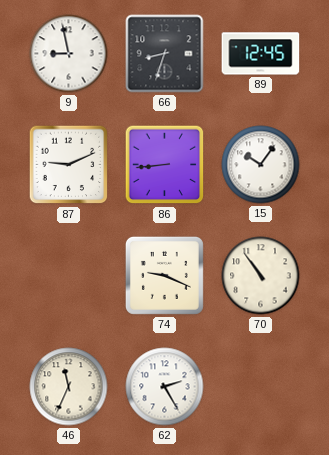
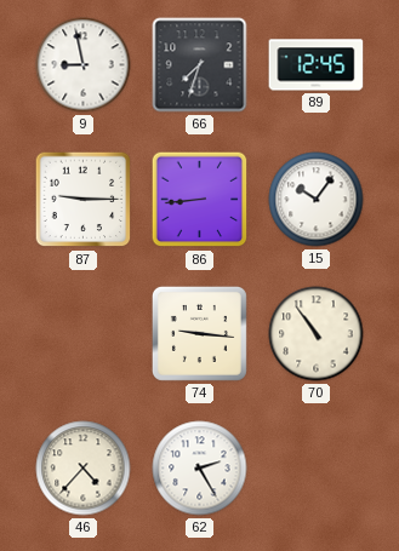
66: 8:33 -> 7:33 (200, 65)
87: 9:11 -> 9:15 (84, 200)
74: 9:19 -> 9:16 (199, 333)
46: 11:34 -> 4:37 (84, 469)
